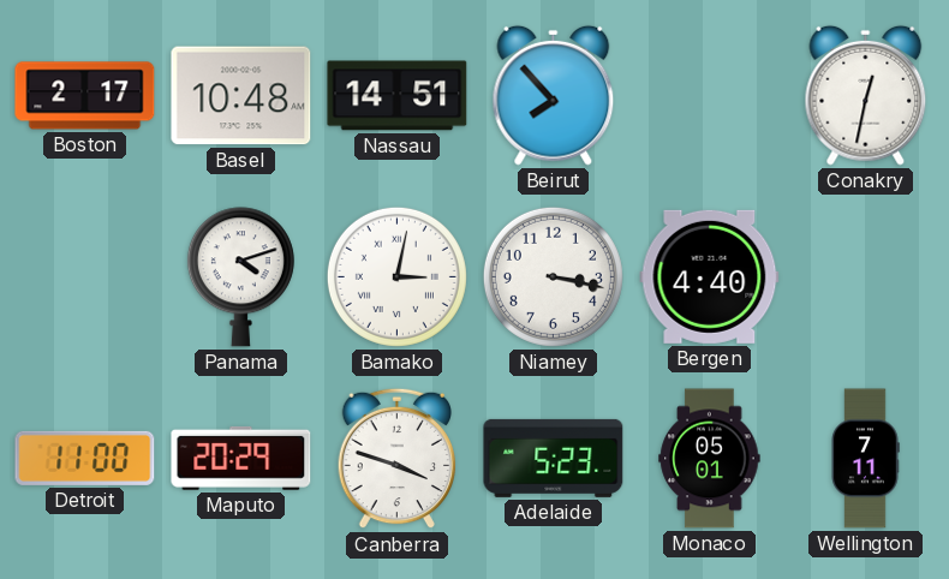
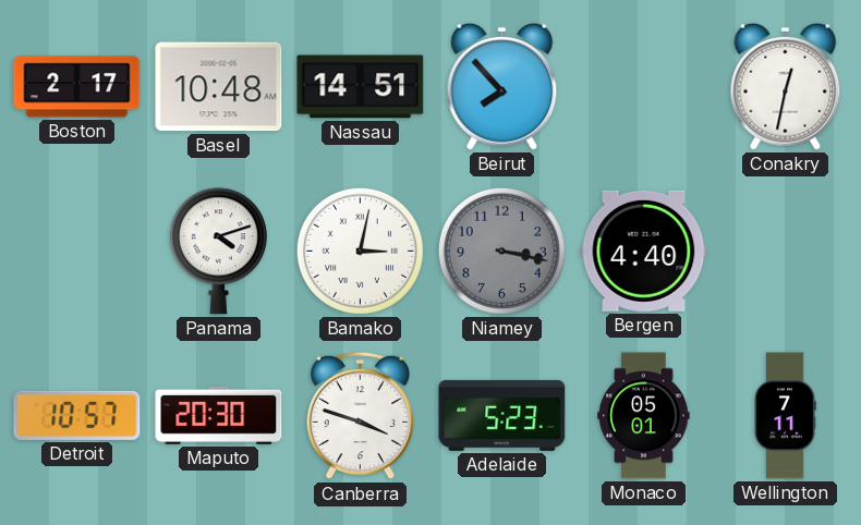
Niamey dial: white -> grey (501, 251)
Detroit: 11:00 -> 10:57 (77, 415)
Maputo: 20:29 -> 20:30 (219, 415)
